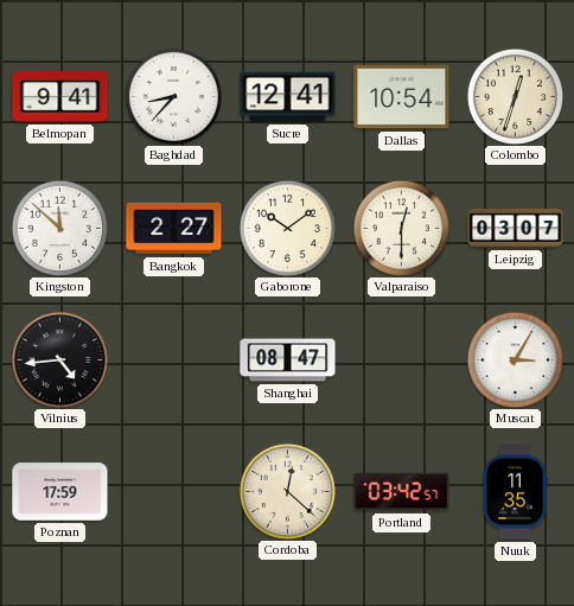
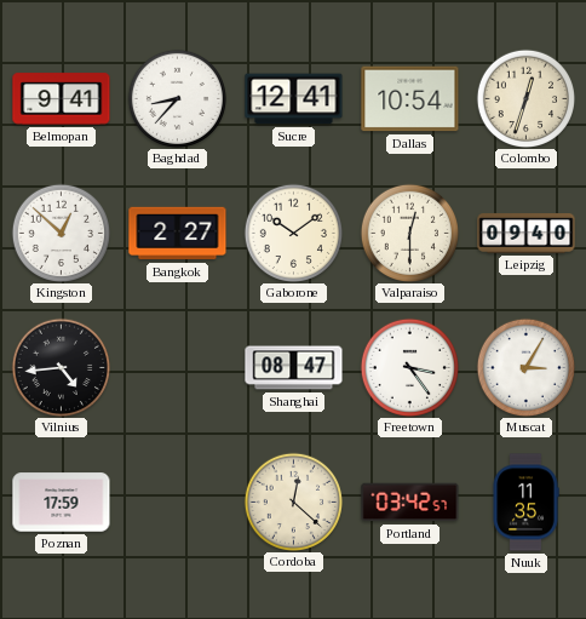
Kingston: 11:52 -> 12:52 (61, 233)
Leipzig: 03:07 -> 09:40 (527, 234)
Freetown: none -> 3:24 (409, 367)
